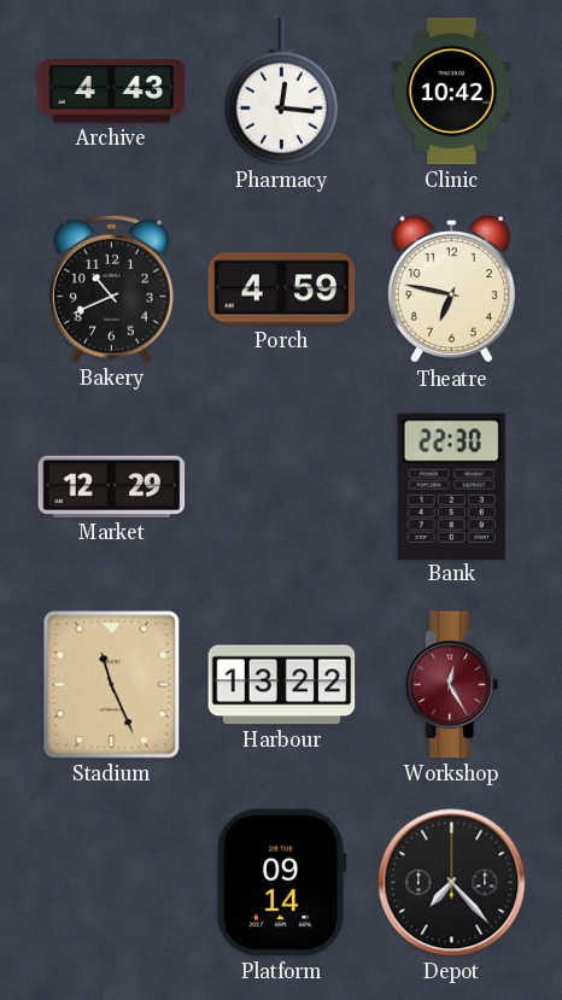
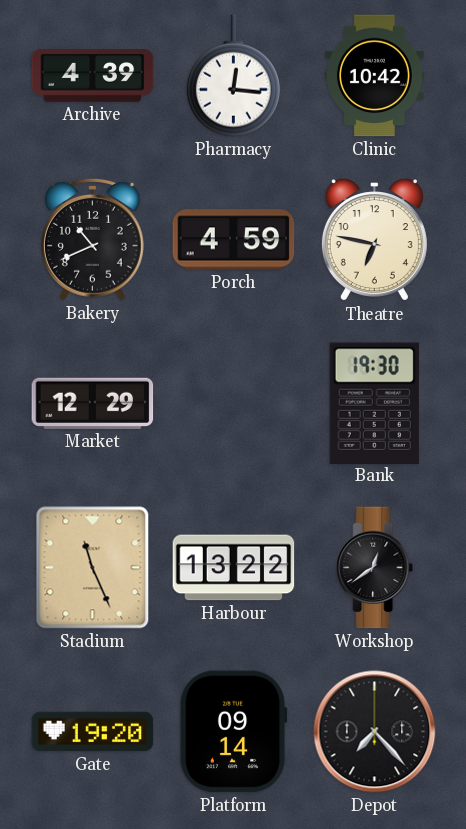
Archive: 4:43 -> 4:39 (93, 76)
Bank: 22:30 -> 19:30 (374, 403)
Workshop: 12:25 -> 12:39 (375, 568)
Workshop dial: burgundy -> black (375, 568)
Gate: none -> 19:20 (93, 732)
